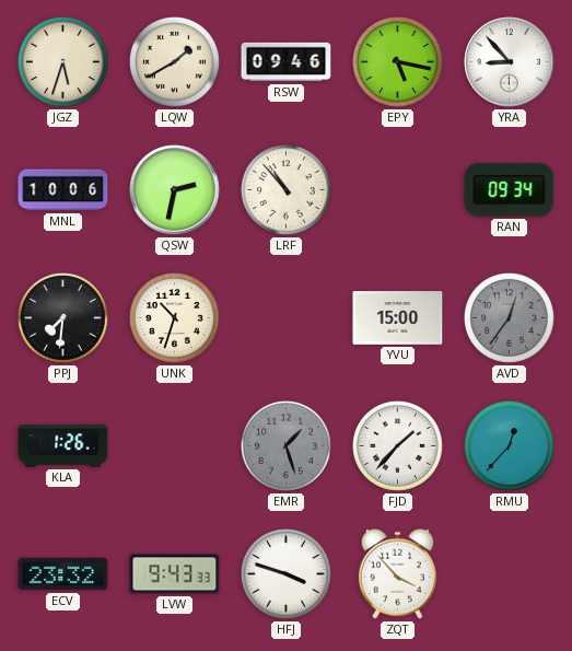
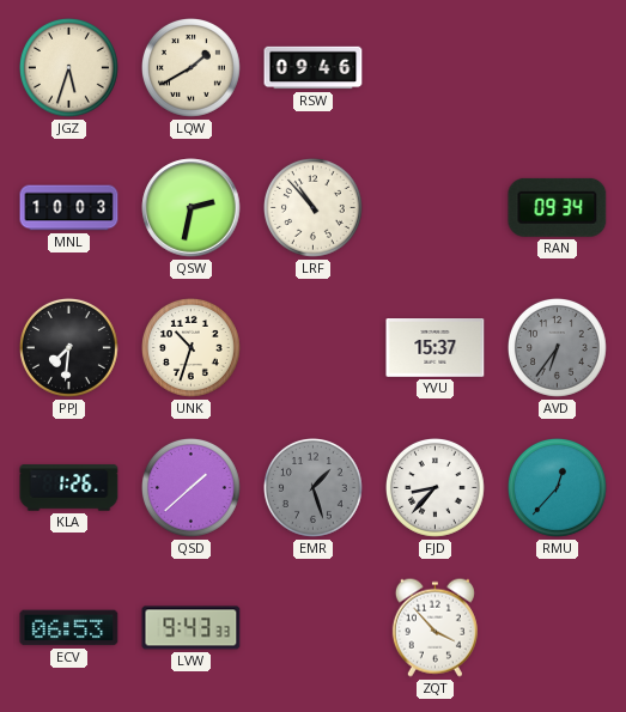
EPY: 5:17 -> none (398, 62)
YRA: 8:53 -> none (510, 62)
MNL: 10:06 -> 10:03 (69, 208)
YVU: 15:00 -> 15:37 (436, 348)
AVD: 12:36 -> 6:36 (558, 348)
QSD: none -> 1:38 (192, 488)
FJD: 1:37 -> 8:37 (436, 488)
ECV: 23:32 -> 06:53 (69, 628)
HFJ: 3:48 -> none (287, 574)
